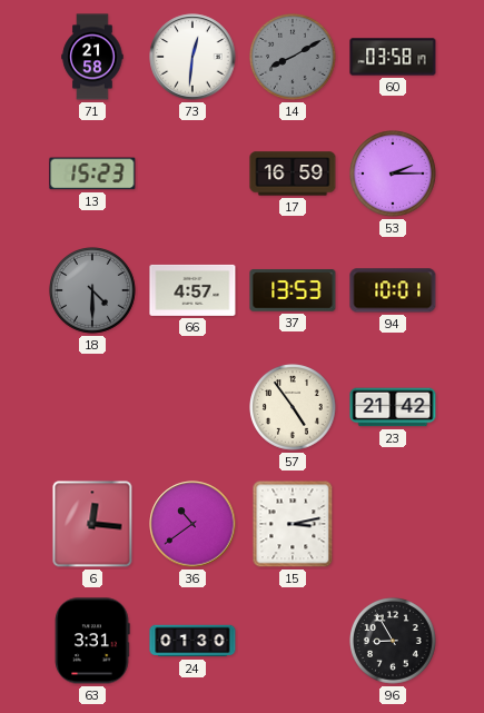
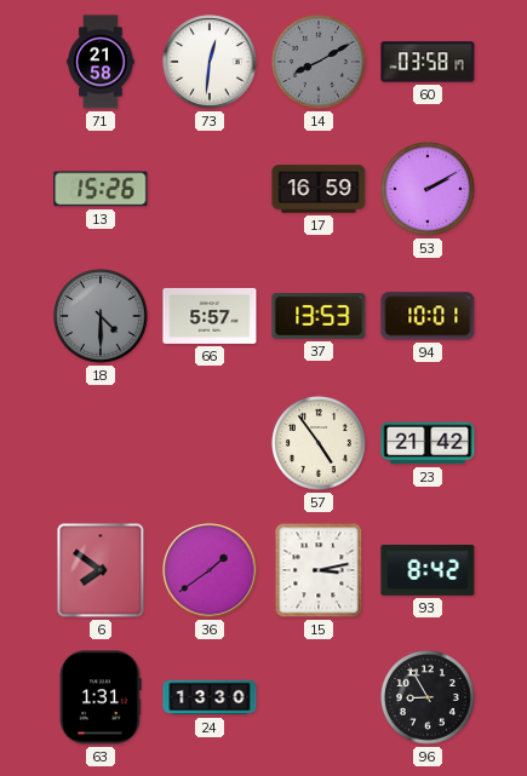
13: 15:23 -> 15:26 (101, 189)
53: 2:15 -> 2:10 (429, 190)
66: 4:57 -> 5:57 (210, 316)
6: 12:16 -> 7:51 (101, 570)
36: 10:39 -> 1:39 (210, 570)
93: none -> 8:42 (428, 570)
63: 3:31 -> 1:31 (101, 697)
24: 01:30 -> 13:30 (210, 697)
